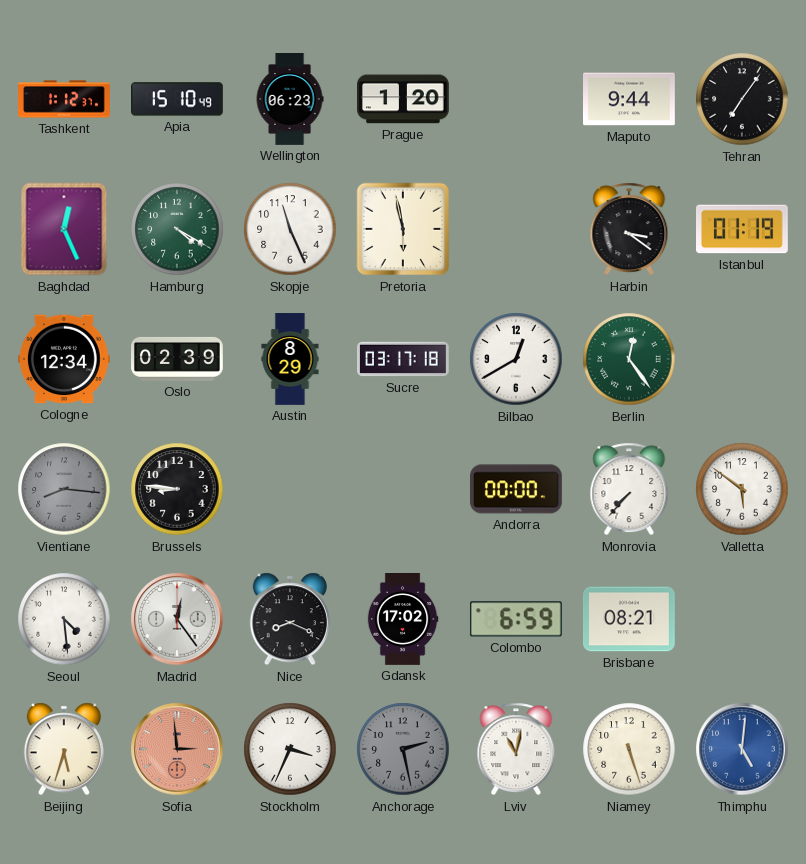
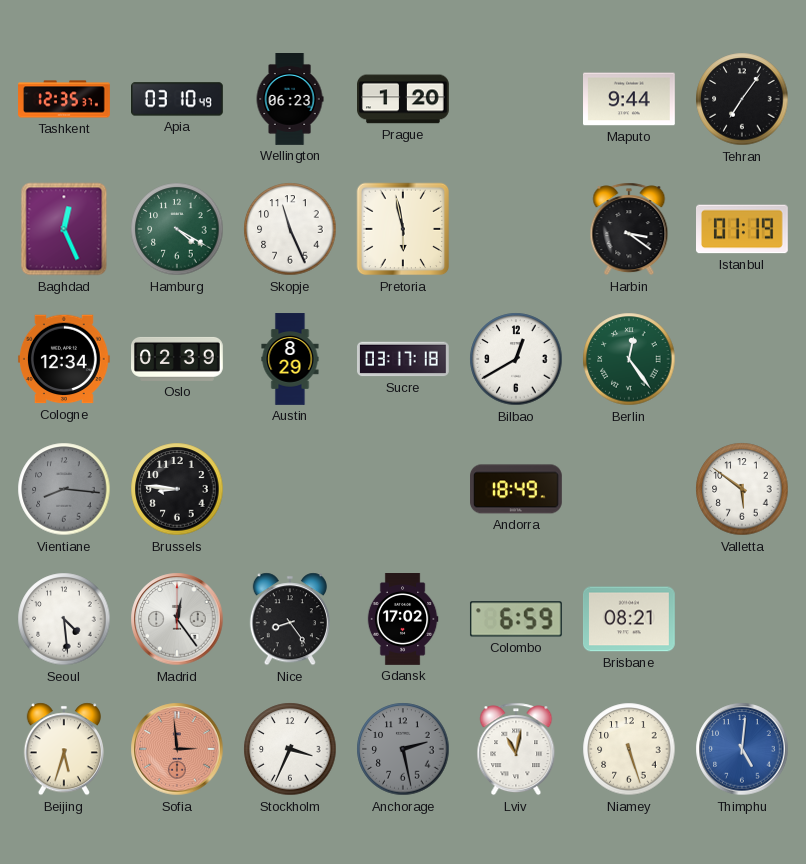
Tashkent: 1:12 -> 12:35 (64, 99)
Apia: 15:10 -> 03:10 (178, 99)
Andorra: 00:00 -> 18:49 (517, 489)
Monrovia: 7:37 -> none (629, 489)
Nice: 8:19 -> 8:24 (290, 619)
